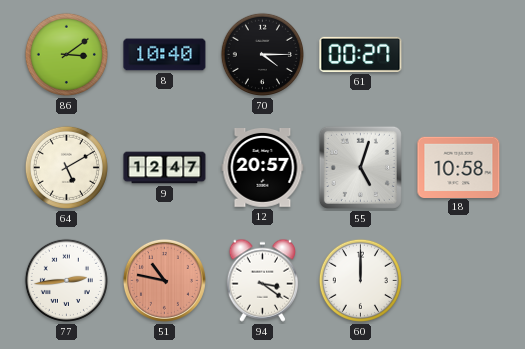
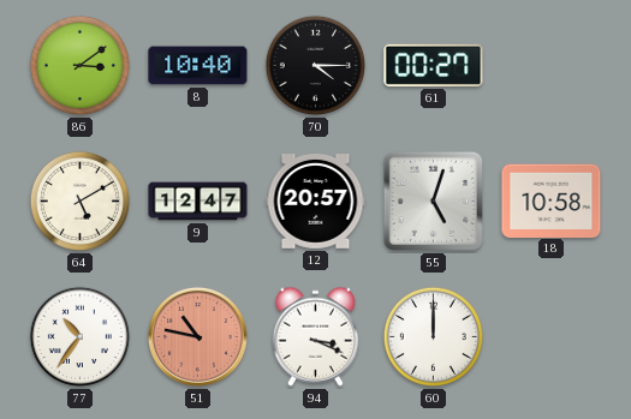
77: 2:44 -> 10:36 (79, 336)
94: 3:21 -> 3:19 (316, 336)
